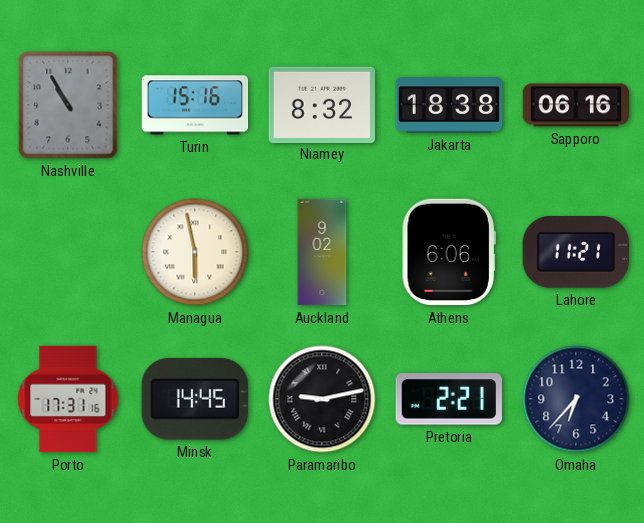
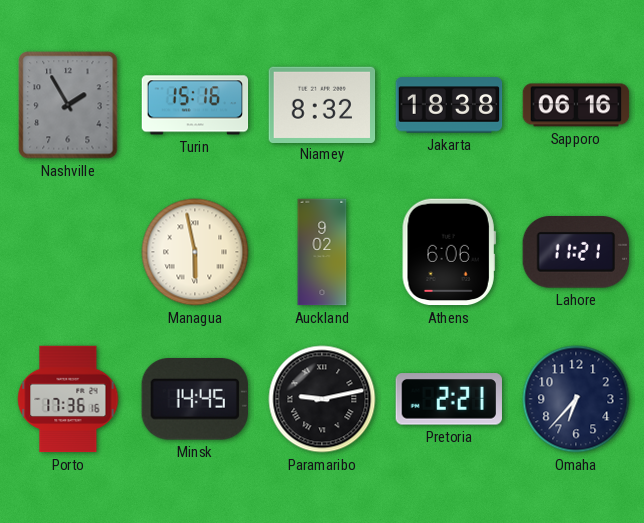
Nashville: 10:55 -> 1:55 (68, 105)
Porto: 17:31 -> 17:36 (68, 399)
